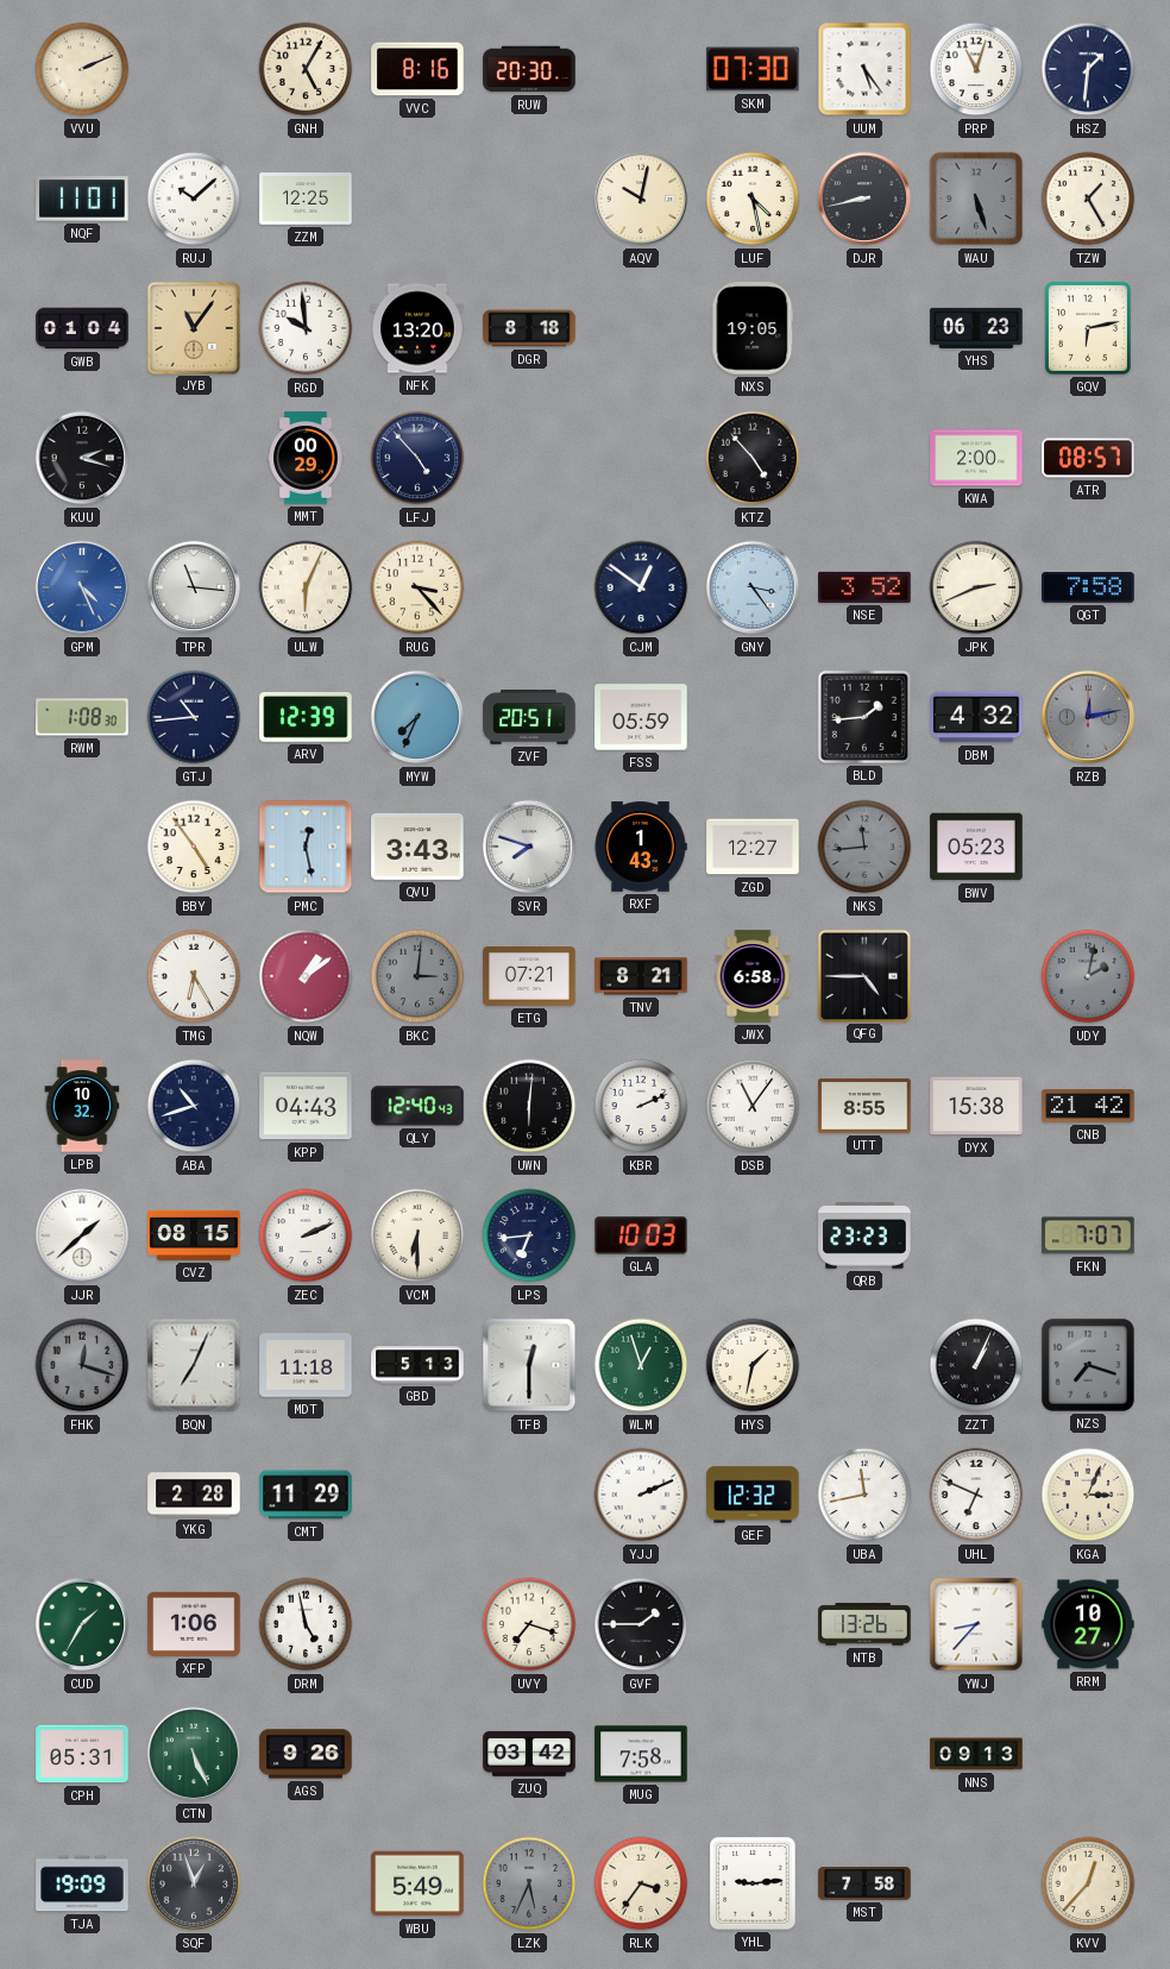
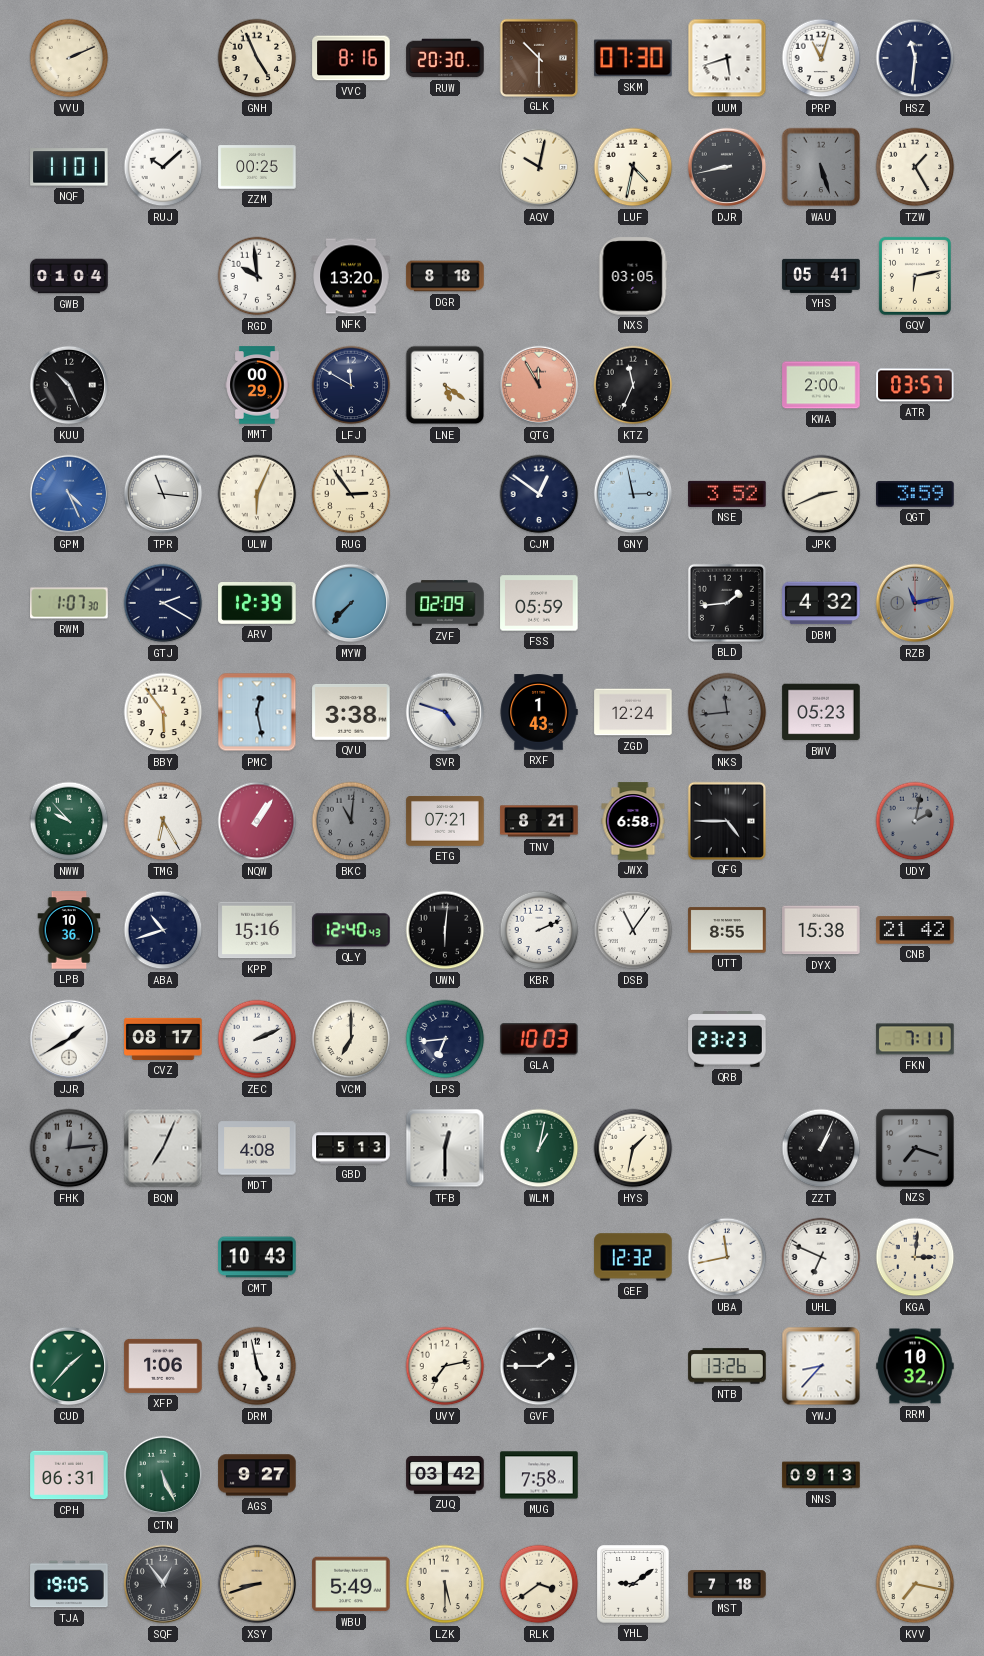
GNH: 5:05 -> 4:56 (257, 58)
GLK: none -> 10:30 (538, 57)
UUM: 5:24 -> 5:42 (727, 58)
HSZ: 1:31 -> 11:31 (915, 58)
ZZM: 12:25 -> 00:25 (257, 167)
LUF: 4:28 -> 4:32 (633, 167)
JYB: 11:06 -> none (193, 327)
NXS: 19:05 -> 03:05 (633, 276)
YHS: 06:23 -> 05:41 (821, 276)
KUU: 2:18 -> 10:26 (69, 385)
LFJ: 4:53 -> 11:50 (351, 385)
LNE: none -> 5:21 (445, 385)
QTG: none -> 11:55 (539, 385)
KTZ: 4:53 -> 11:34 (633, 385)
ATR: 08:57 -> 03:57 (915, 385)
RUG: 3:23 -> 2:54 (351, 494)
GNY: 3:24 -> 2:58 (633, 494)
QGT: 7:58 -> 3:59 (915, 494)
RWM: 1:08 -> 1:07 (69, 603)
GTJ: 10:44 -> 2:20 (163, 603)
MYW: 7:34 -> 7:37 (351, 603)
ZVF: 20:51 -> 02:09 (445, 603)
RZB: 12:13 -> 11:13 (915, 603)
BBY: 4:54 -> 5:54 (163, 712)
QVU: 3:43 -> 3:38 (351, 712)
SVR: 7:48 -> 4:48 (445, 712)
ZGD: 12:27 -> 12:24 (633, 712)
NWW: none -> 9:53 (69, 821)
NQW: 1:09 -> 1:06 (257, 821)
BKC: 3:01 -> 11:01 (351, 821)
LPB: 10:32 -> 10:36 (69, 930)
KPP: 04:43 -> 15:16 (257, 930)
JJR: 1:38 -> 1:40 (69, 1039)
CVZ: 08:15 -> 08:17 (163, 1039)
VCM: 6:30 -> 7:00 (351, 1039)
FKN: 7:07 -> 7:11 (915, 1039)
FHK: 12:18 -> 12:14 (69, 1148)
MDT: 11:18 -> 4:08 (257, 1148)
WLM: 12:57 -> 1:02 (539, 1148)
YKG: 2:28 -> none (194, 1495)
CMT: 11:29 -> 10:43 (257, 1257)
YJJ: 2:11 -> none (641, 1495)
KGA: 3:04 -> 3:01 (915, 1257)
CUD: 1:35 -> 1:37 (69, 1366)
UVY: 7:18 -> 7:13 (445, 1366)
RRM: 10:27 -> 10:32 (915, 1366)
CPH: 05:31 -> 06:31 (69, 1475)
AGS: 9:26 -> 9:27 (257, 1475)
TJA: 19:09 -> 19:05 (69, 1584)
SQF: 12:57 -> 12:54 (163, 1584)
XSY: none -> 8:42 (257, 1584)
LZK: 5:34 -> 5:30 (445, 1584)
LZK dial: grey -> cream (445, 1584)
RLK: 3:36 -> 3:39 (539, 1584)
YHL: 9:14 -> 9:09 (633, 1584)
MST: 7:58 -> 7:18 (727, 1584)
KVV: 12:37 -> 7:17 (915, 1584)
